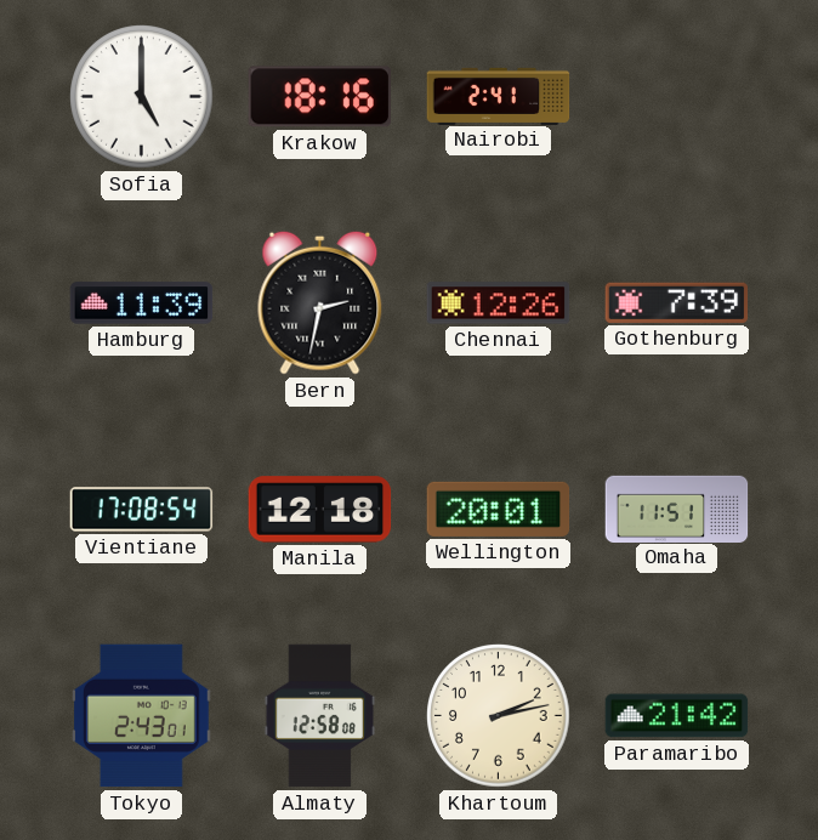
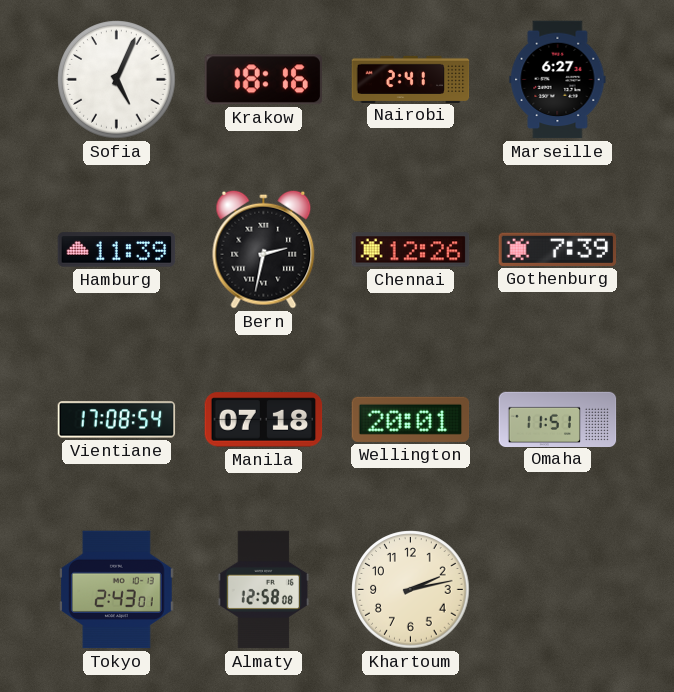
Sofia: 5:00 -> 5:04 (117, 80)
Marseille: none -> 6:27 (558, 80)
Manila: 12:18 -> 07:18 (264, 420)
Paramaribo: 21:42 -> none (677, 716)
